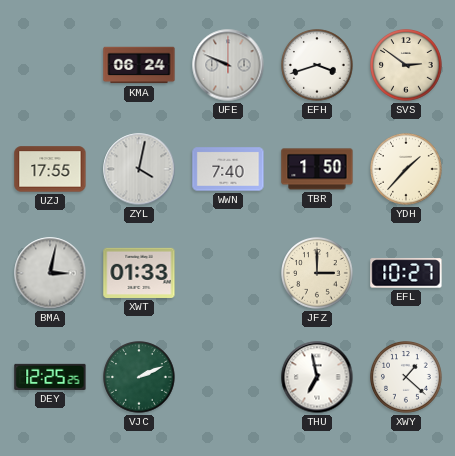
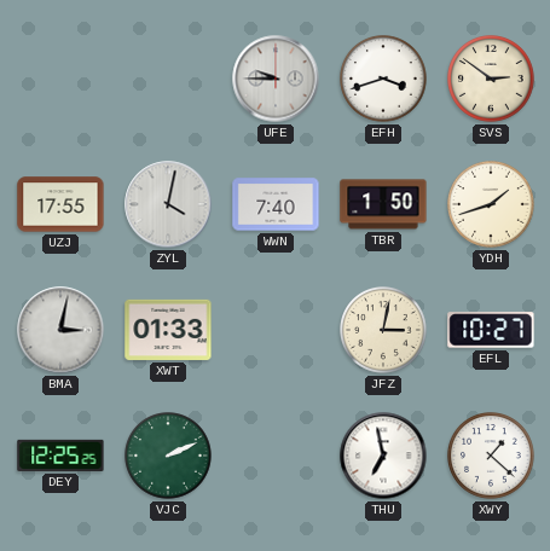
KMA: 06:24 -> none (139, 65)
UFE: 9:49 -> 9:45 (276, 79)
YDH: 1:37 -> 1:42 (492, 205)
JFZ: 3:00 -> 3:02 (384, 331)
